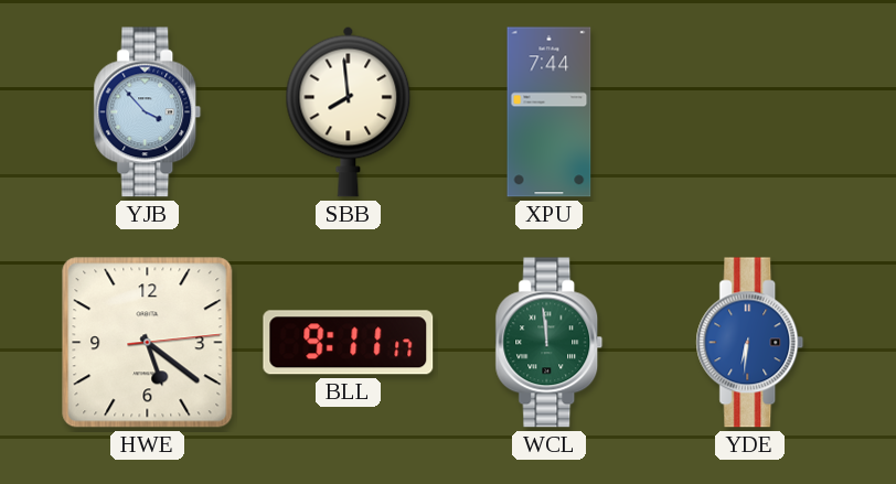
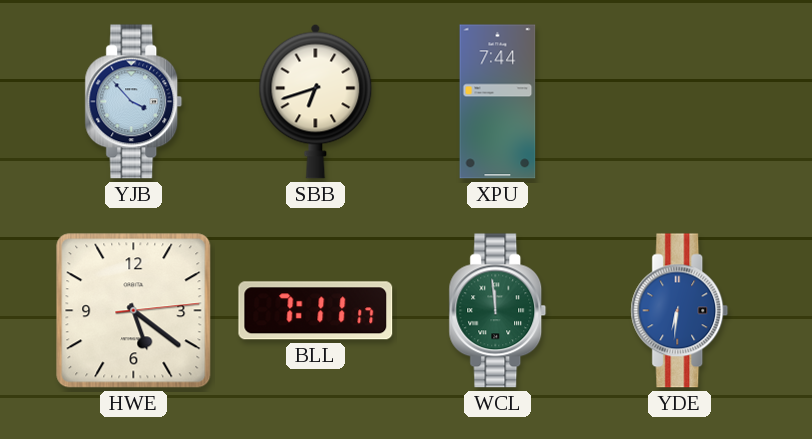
SBB: 7:59 -> 6:42 (316, 101)
BLL: 9:11 -> 7:11 (316, 311)
